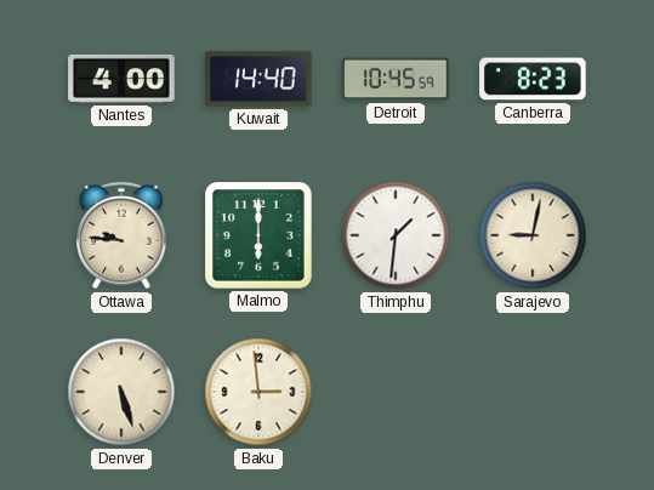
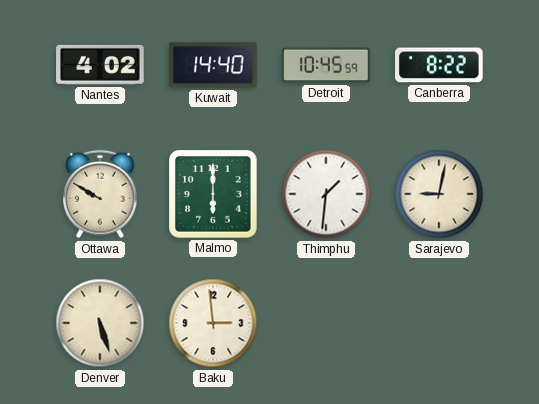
Nantes: 4:00 -> 4:02 (100, 65)
Canberra: 8:23 -> 8:22 (439, 65)
Ottawa: 9:46 -> 9:50 (101, 194)
